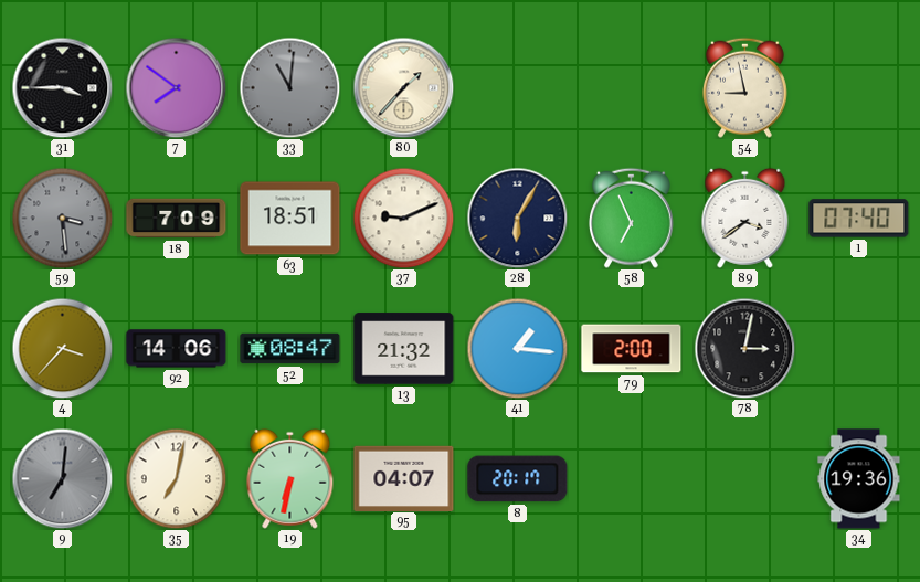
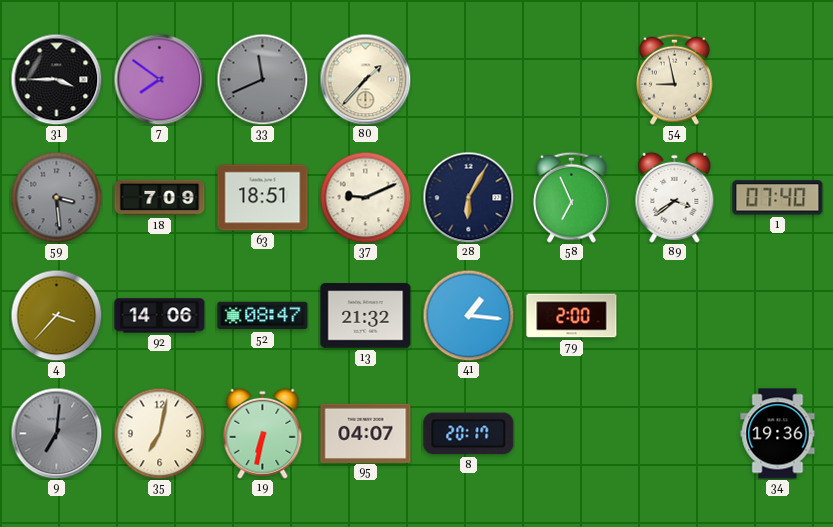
33: 11:01 -> 11:41 (262, 79)
78: 3:02 -> none (744, 348)
